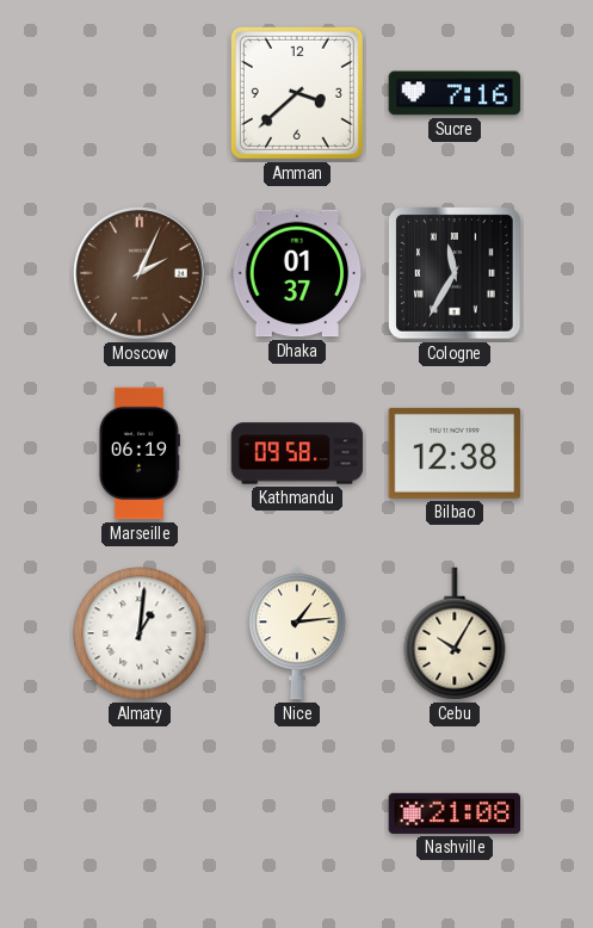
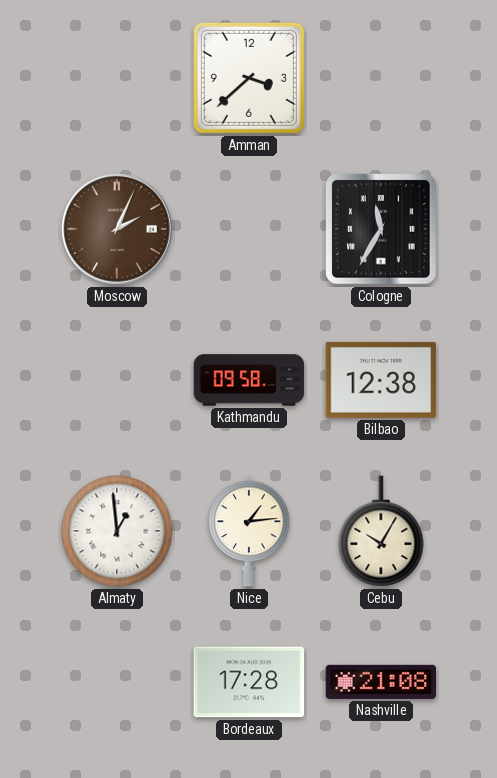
Sucre: 7:16 -> none (455, 93)
Dhaka: 01:37 -> none (297, 273)
Marseille: 06:19 -> none (140, 453)
Almaty: 1:01 -> 12:59 (117, 531)
Bordeaux: none -> 17:28 (249, 682)
